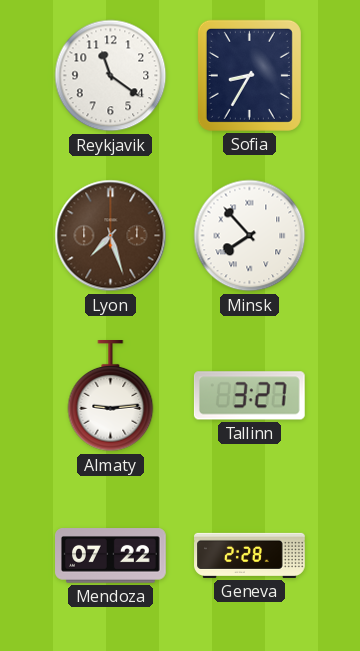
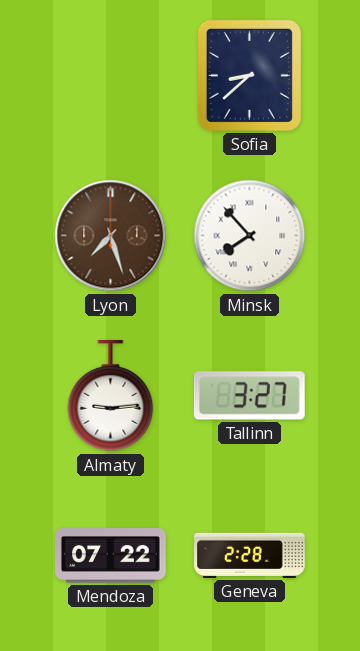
Reykjavik: 11:21 -> none (111, 76)
Sofia: 8:35 -> 8:38 (249, 75)
